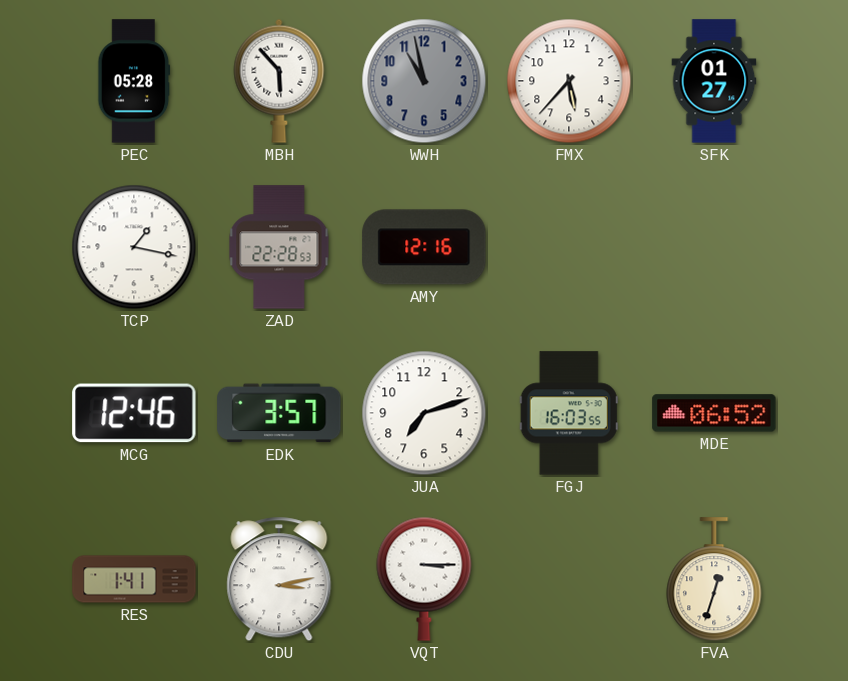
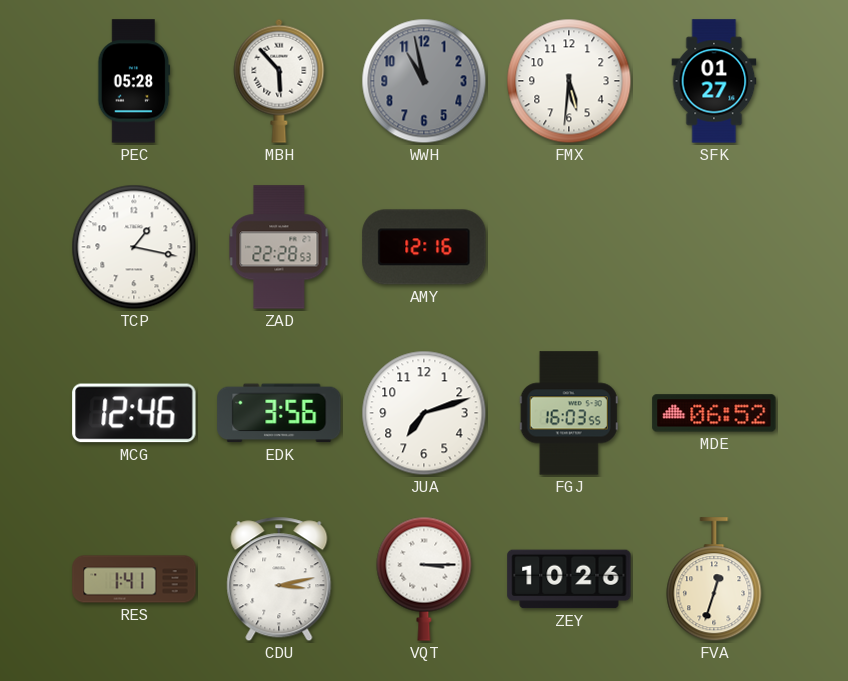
FMX: 5:37 -> 5:31 (569, 81)
EDK: 3:57 -> 3:56 (279, 413)
ZEY: none -> 10:26 (569, 579)
